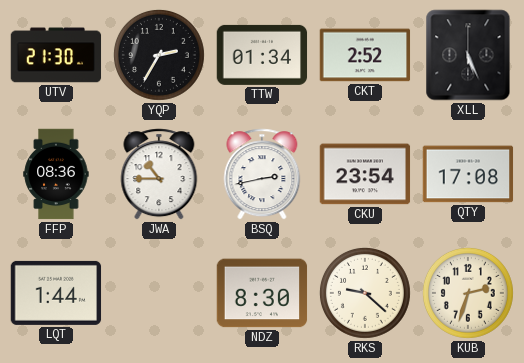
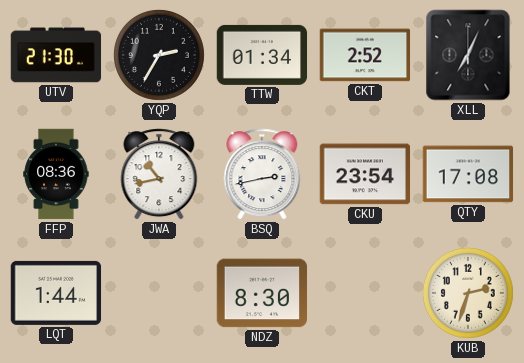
XLL: 5:26 -> 7:04 (468, 55)
JWA: 10:45 -> 10:43 (159, 174)
RKS: 9:22 -> none (365, 293)
